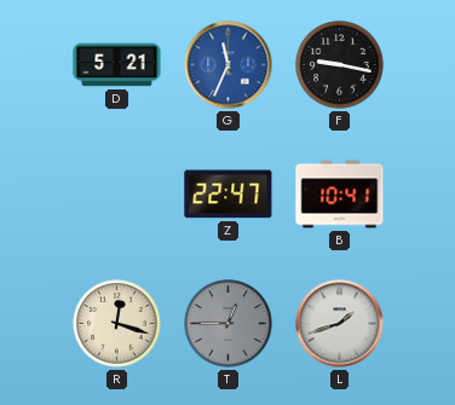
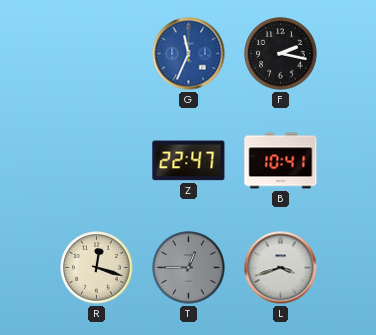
D: 5:21 -> none (117, 65)
F: 9:17 -> 2:17 (281, 54)
L: 1:42 -> 3:42 (281, 268)
